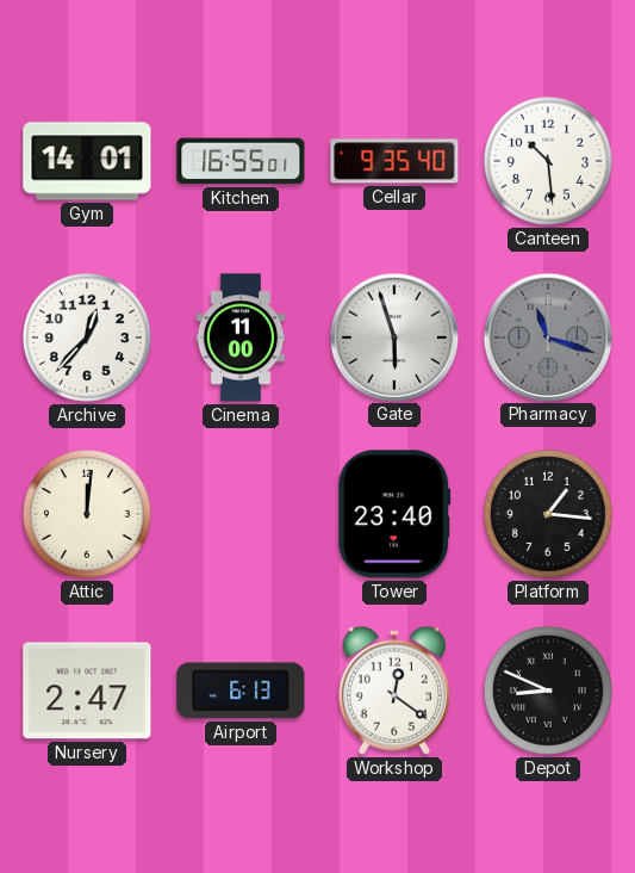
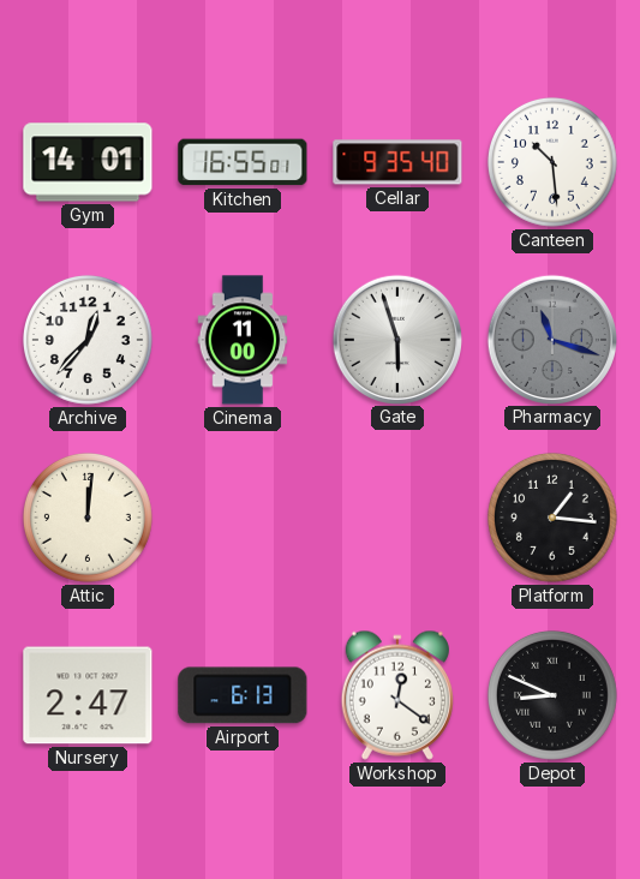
Tower: 23:40 -> none (394, 514)
